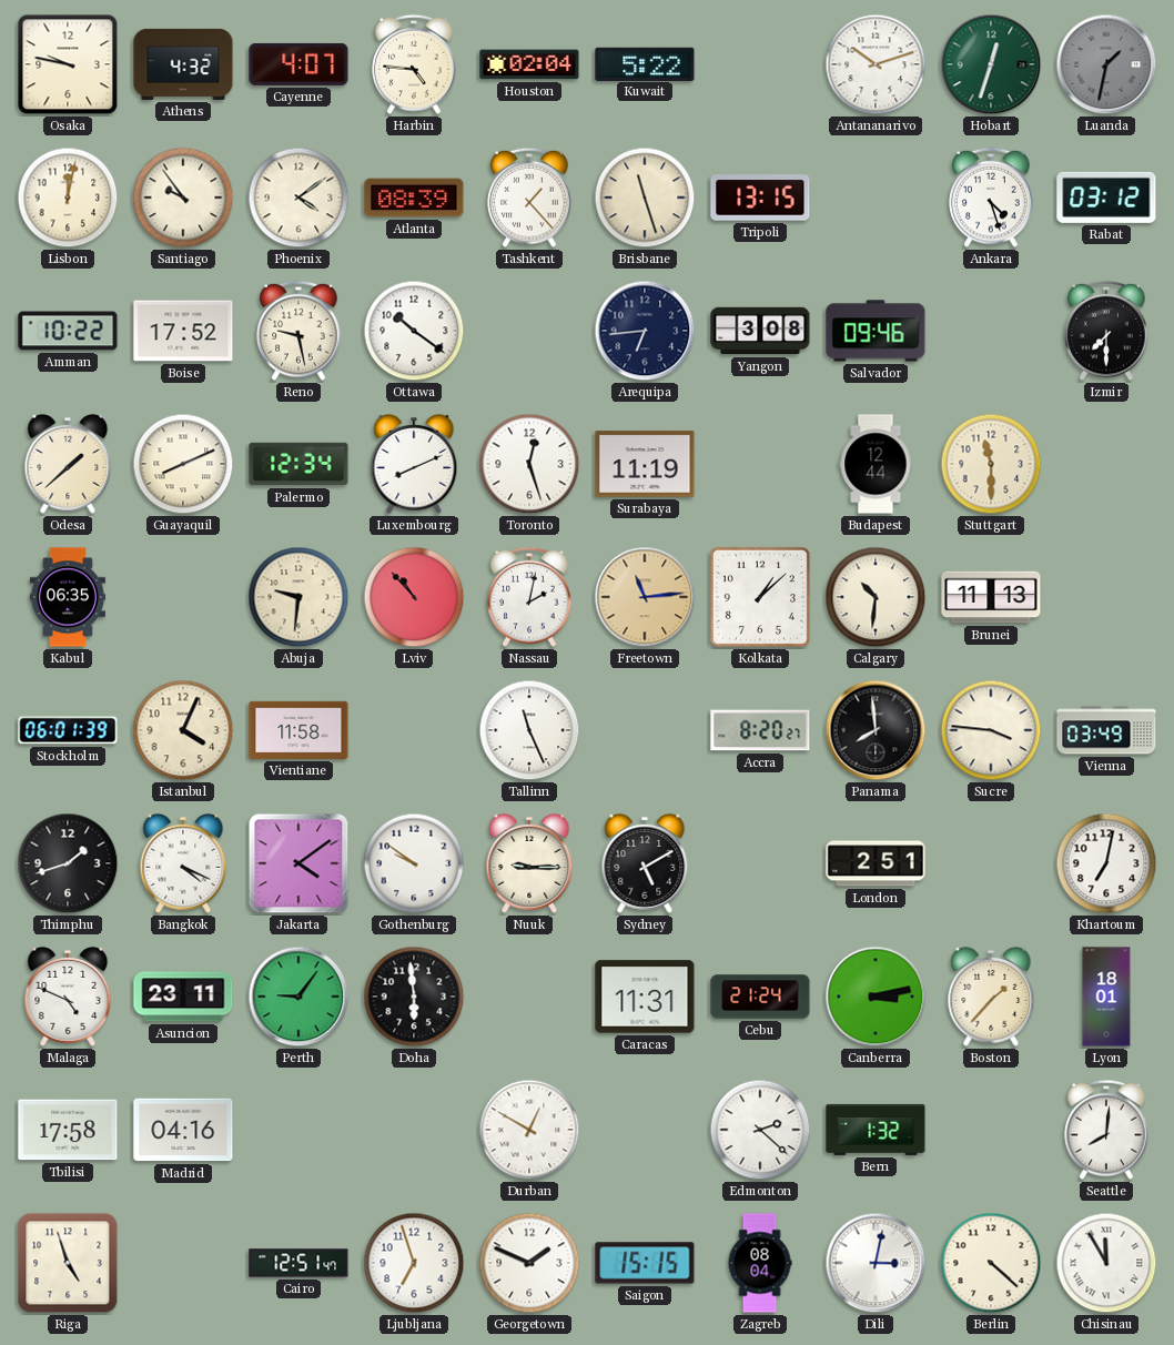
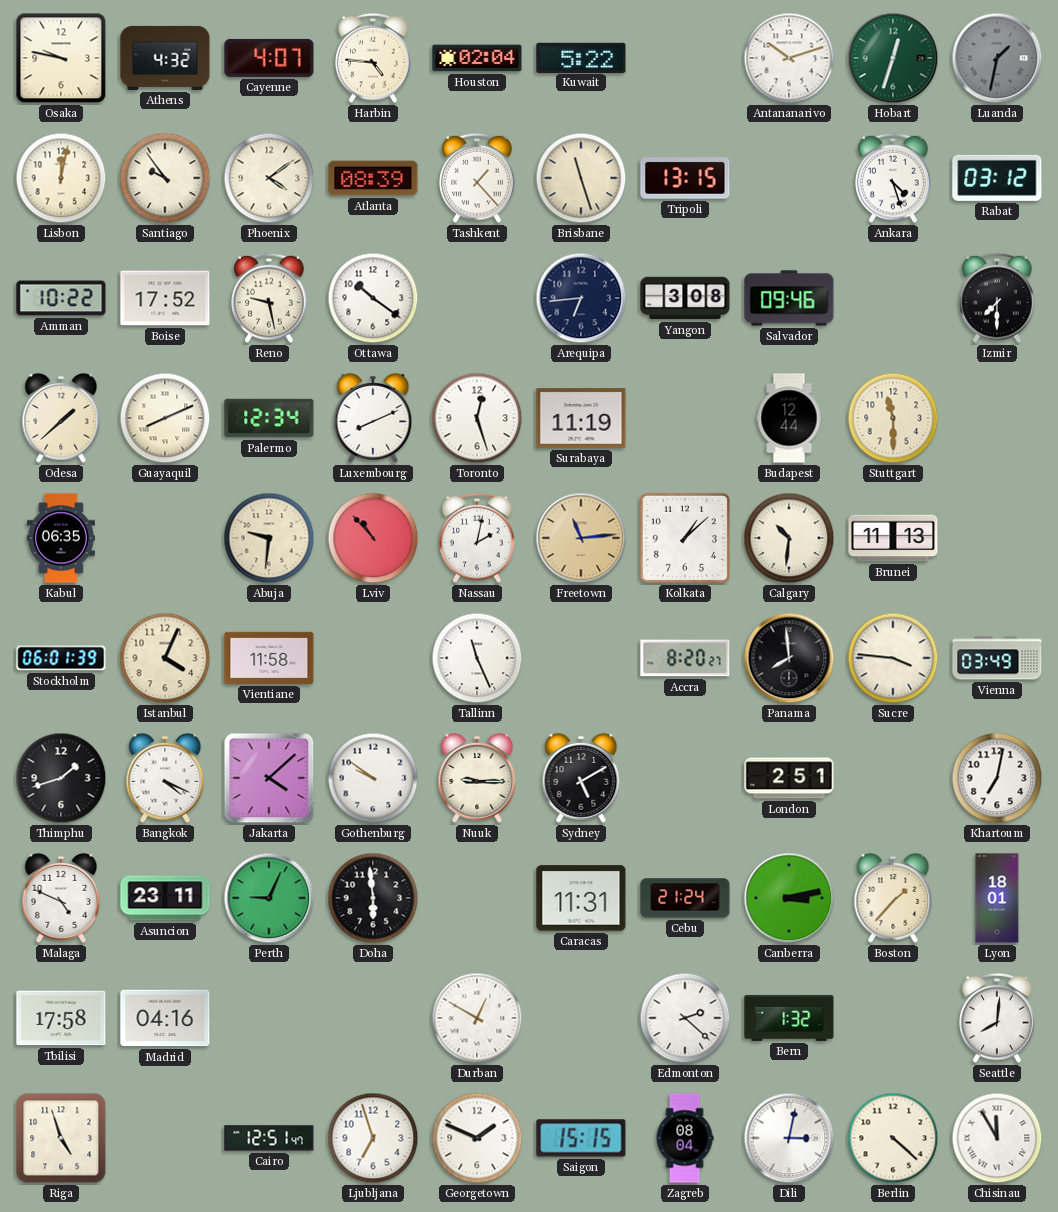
Jakarta: 4:09 -> 4:08 (269, 778)
Perth: 9:06 -> 9:04 (269, 898)
